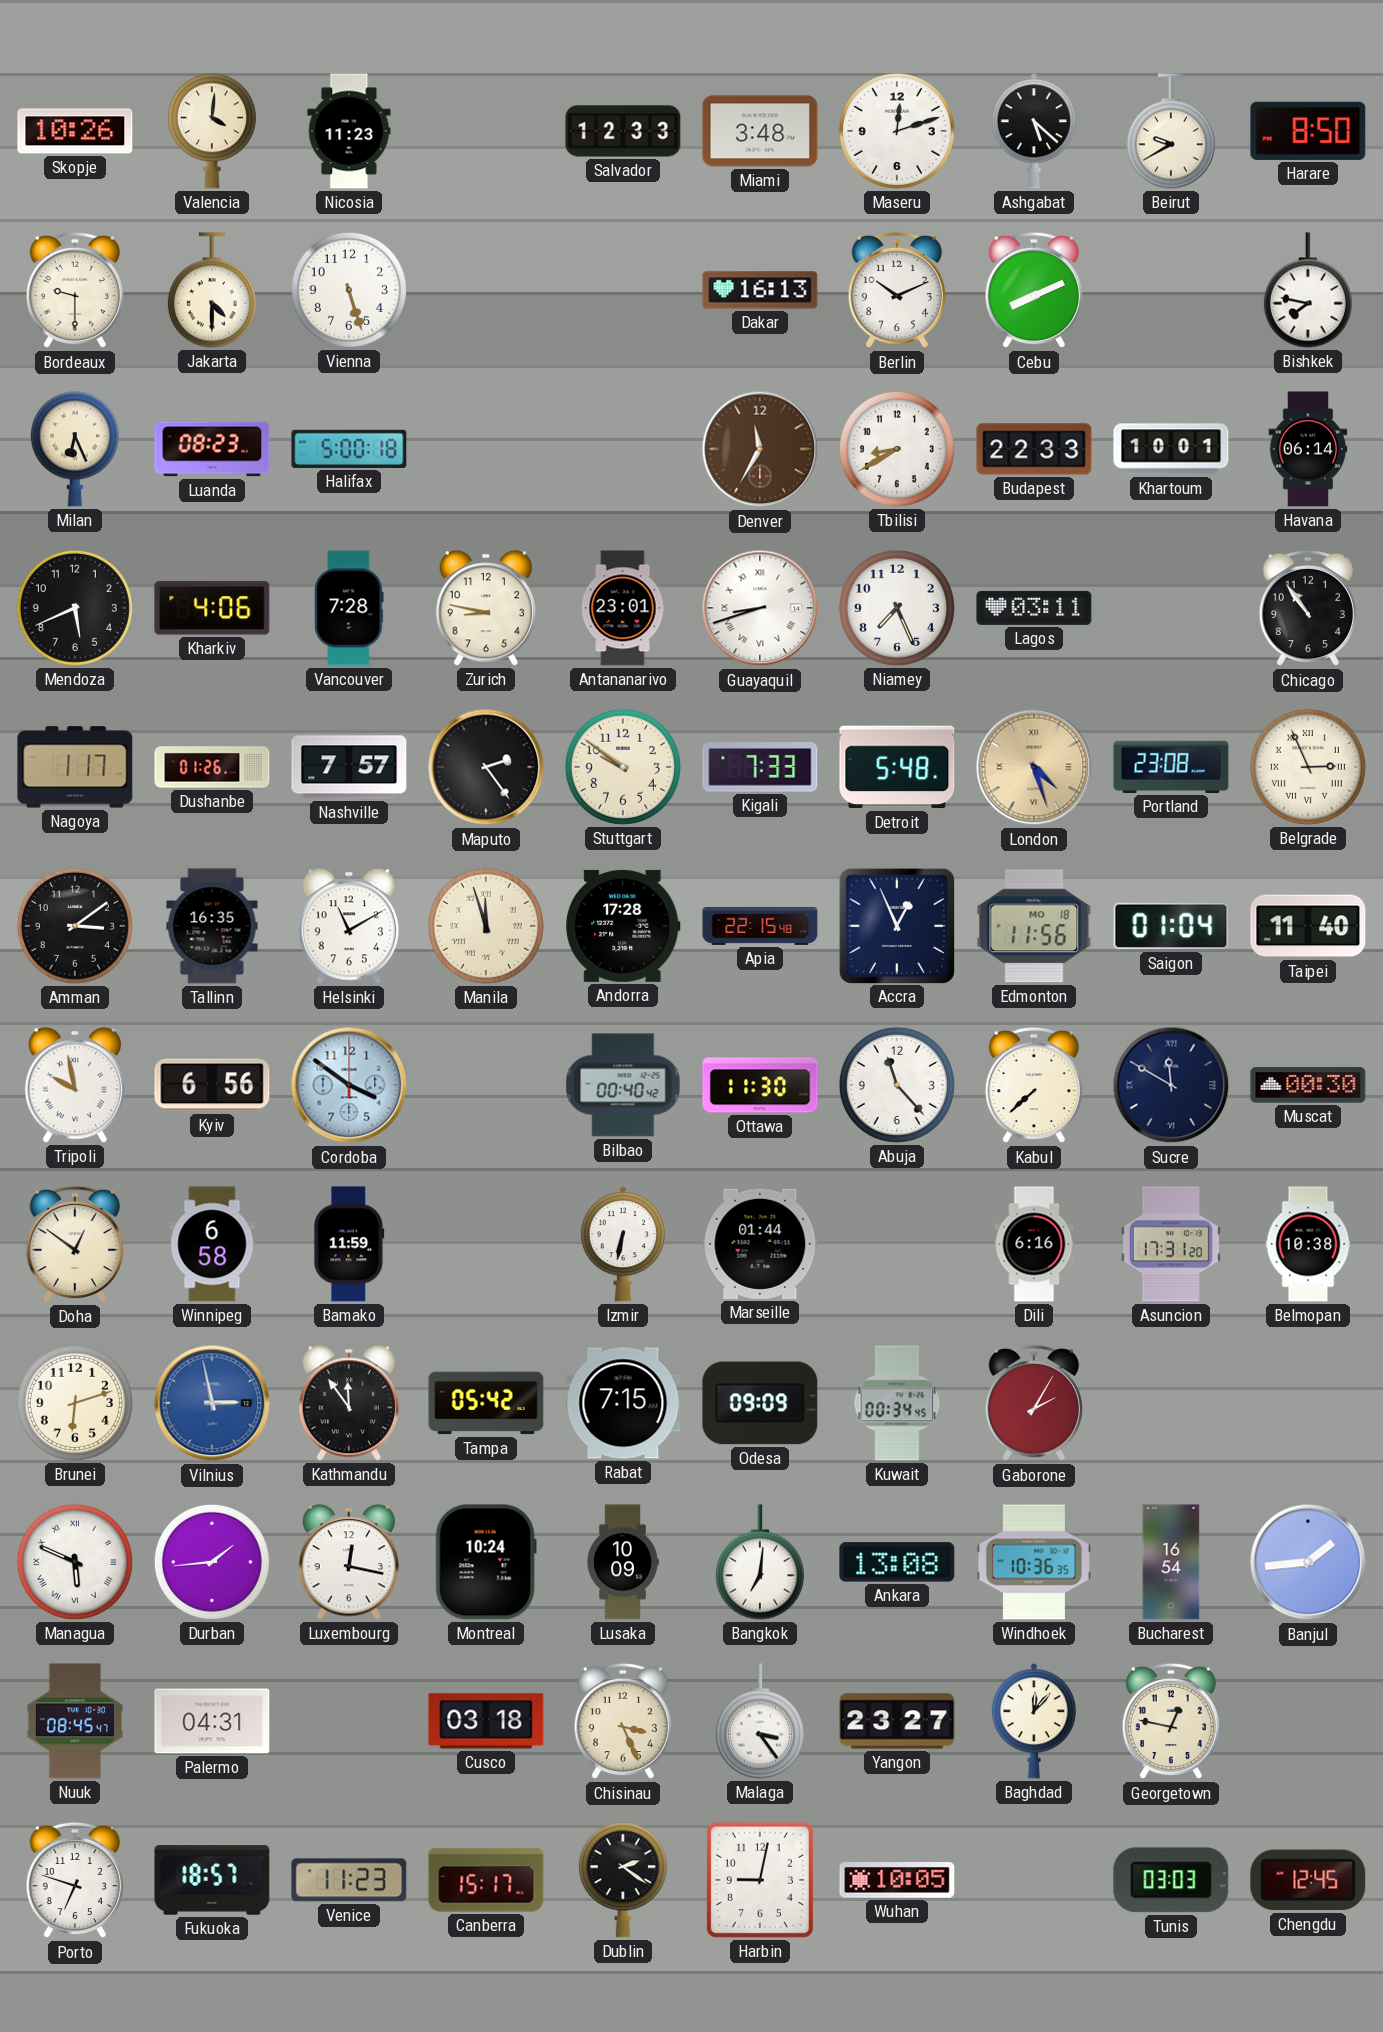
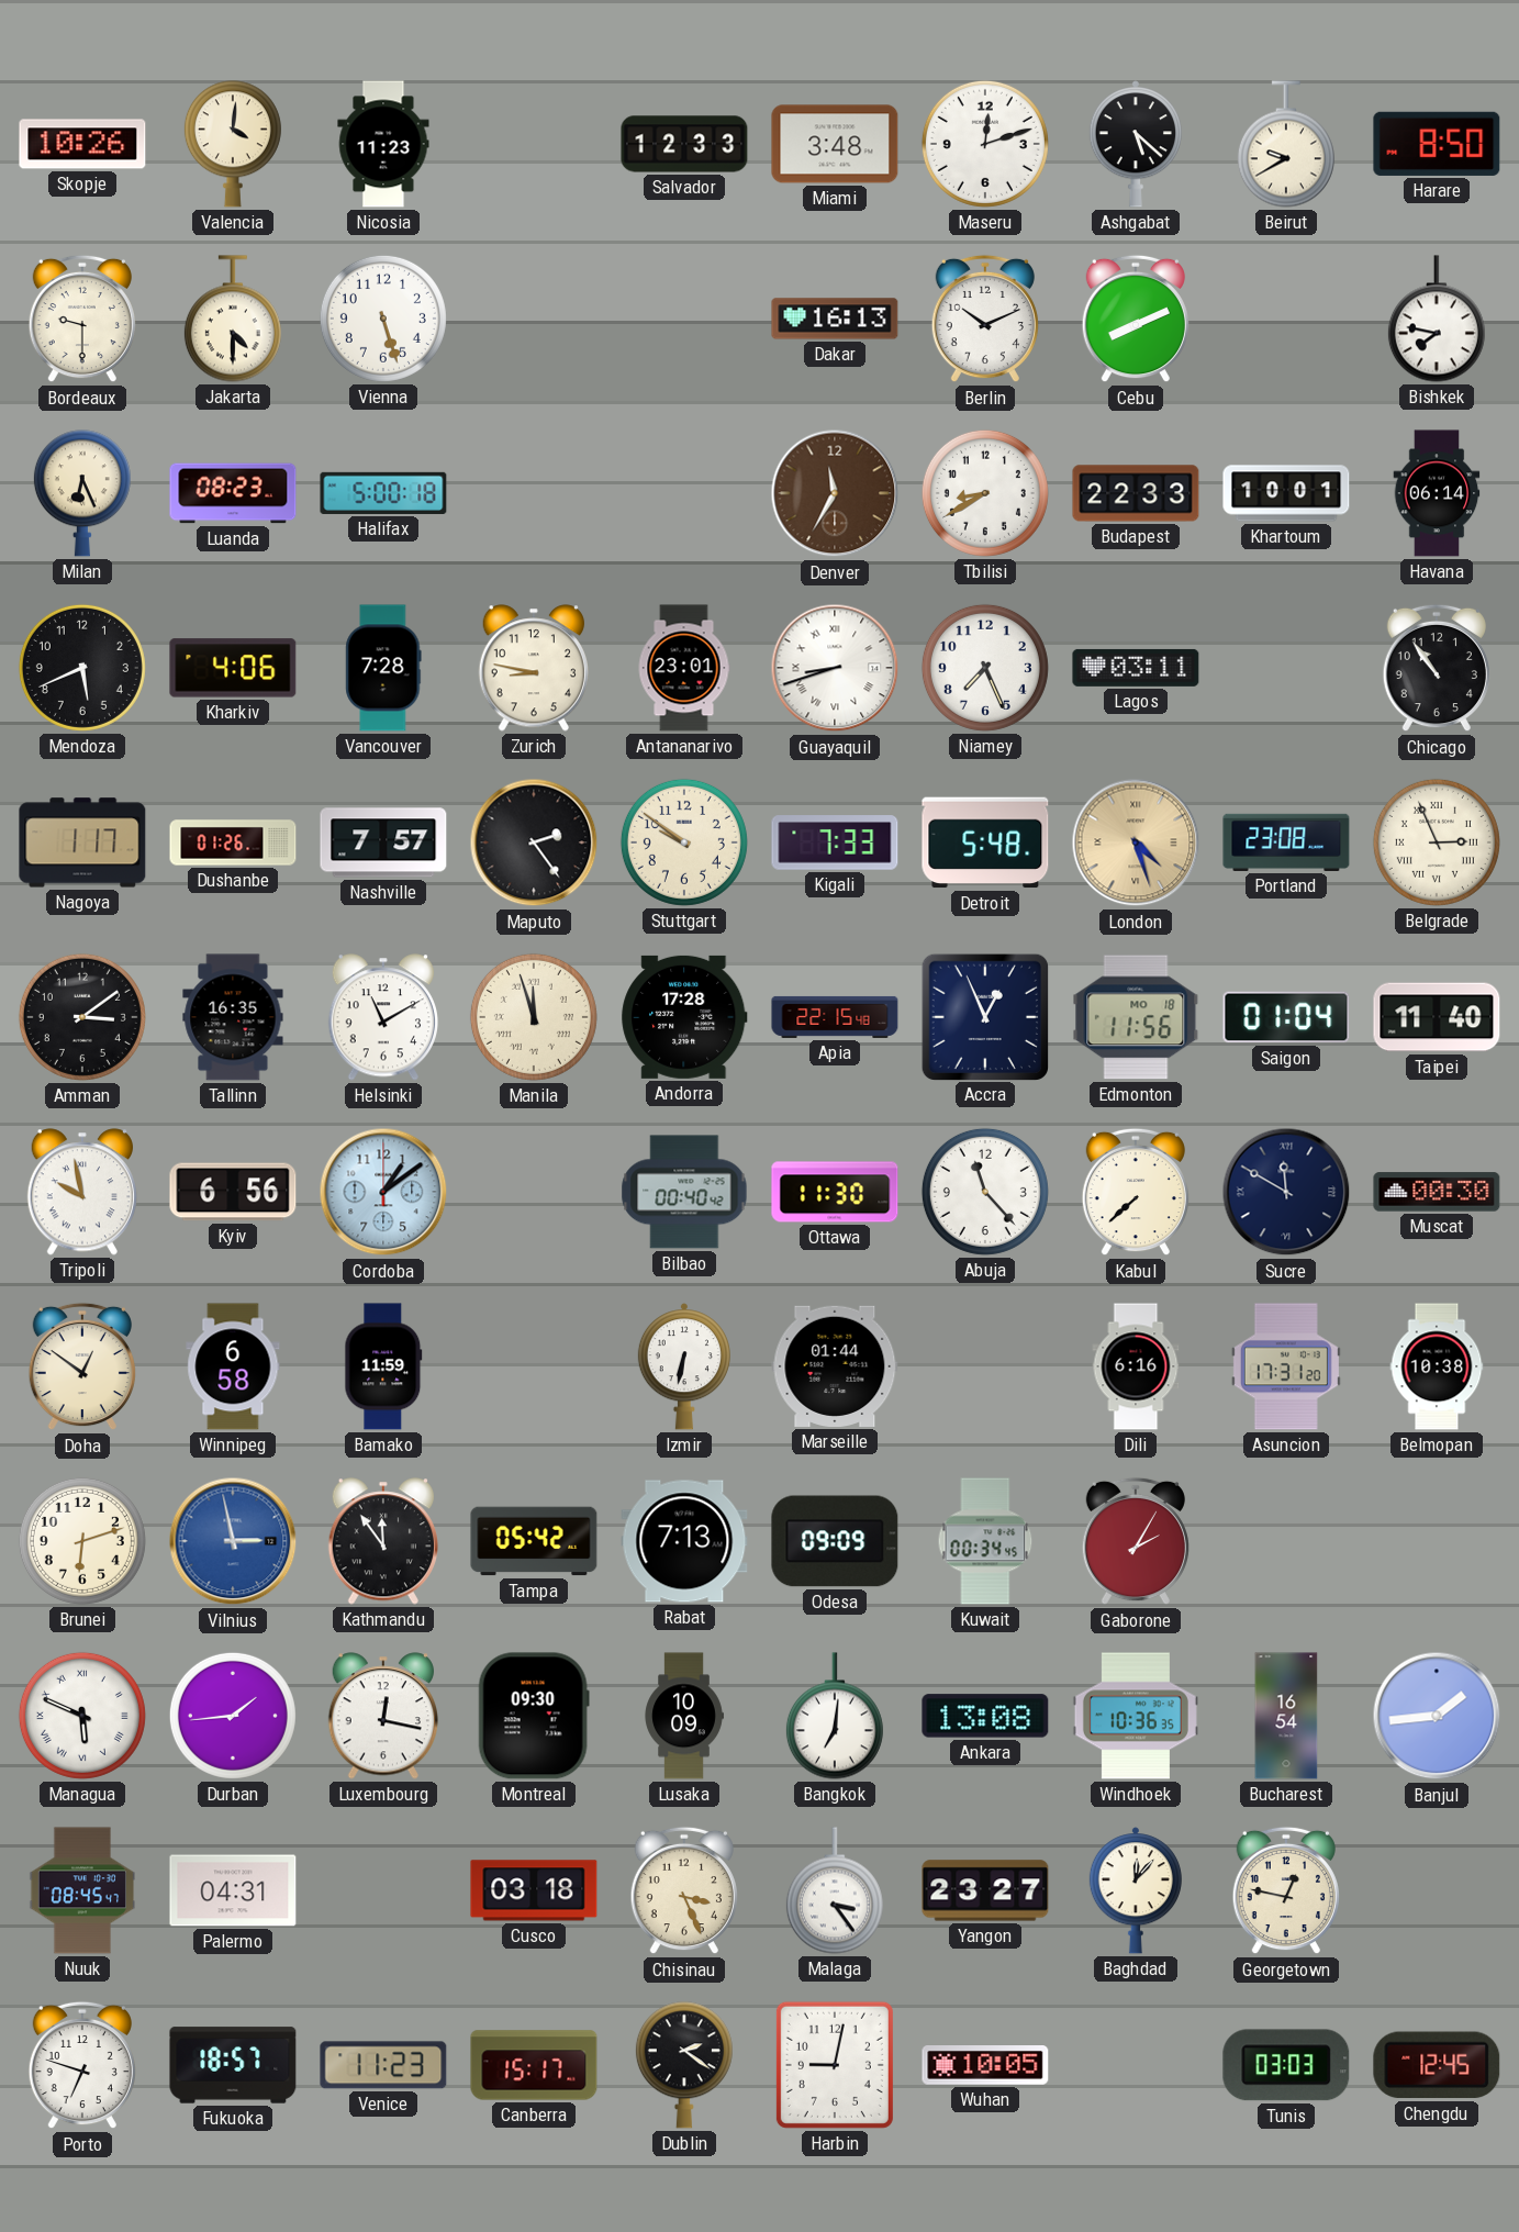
Cordoba: 3:51 -> 1:09 (383, 1192)
Rabat: 7:15 -> 7:13 (684, 1541)
Montreal: 10:24 -> 09:30 (534, 1716)
